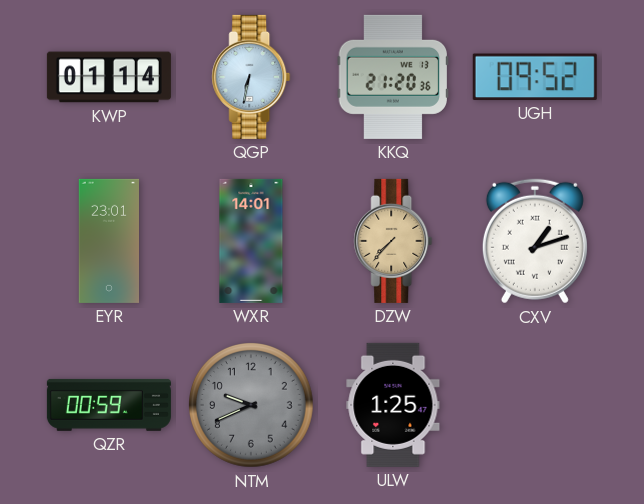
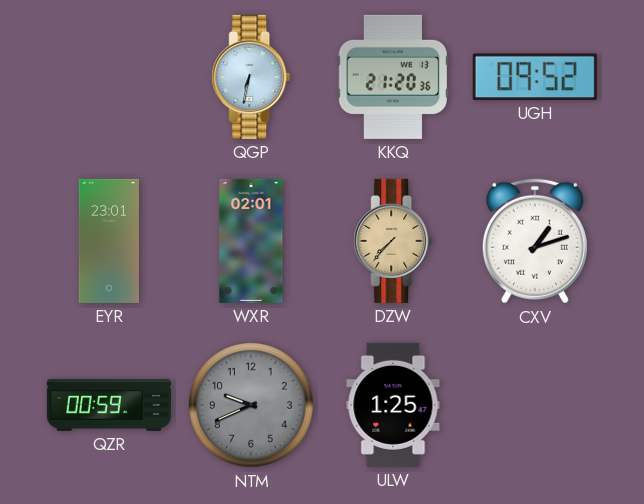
KWP: 01:14 -> none (109, 77)
WXR: 14:01 -> 02:01 (251, 241)
